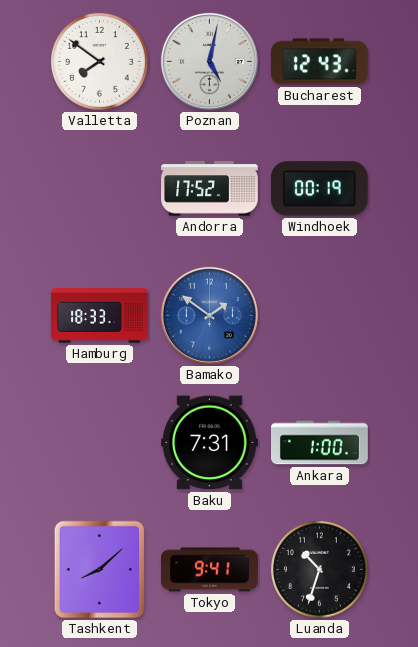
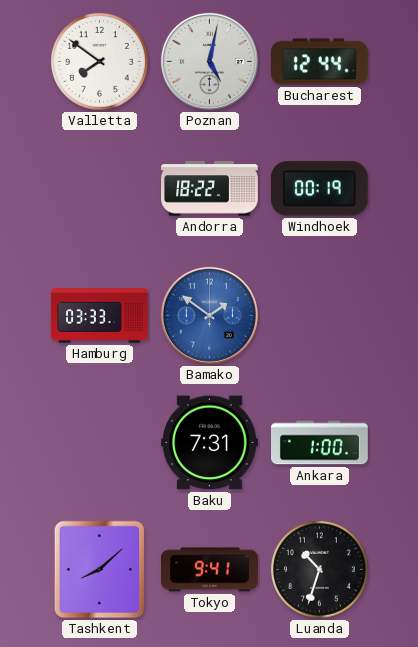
Bucharest: 12:43 -> 12:44 (319, 62)
Andorra: 17:52 -> 18:22 (210, 189)
Hamburg: 18:33 -> 03:33 (100, 316)
